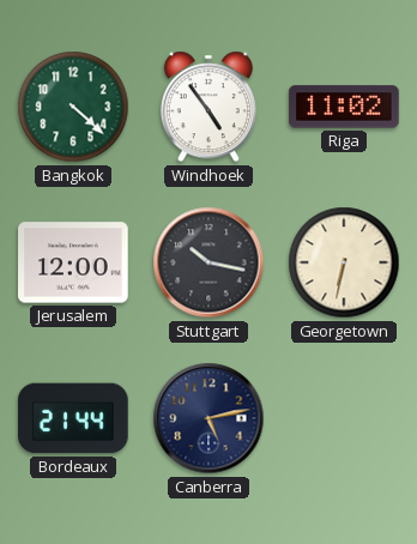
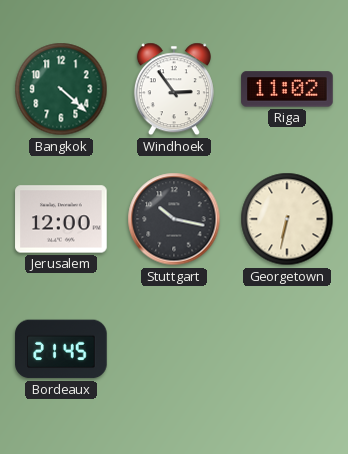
Windhoek: 4:54 -> 2:54 (174, 89)
Bordeaux: 21:44 -> 21:45 (61, 349)
Canberra: 5:13 -> none (208, 418)
